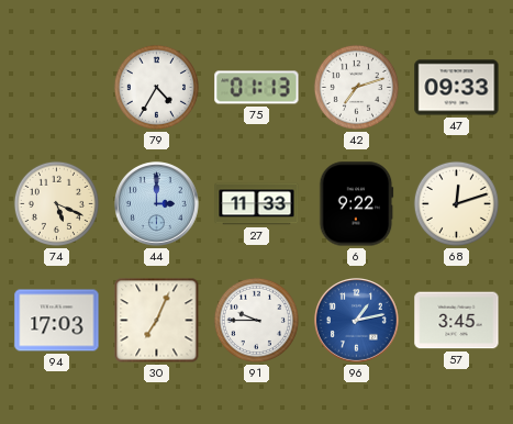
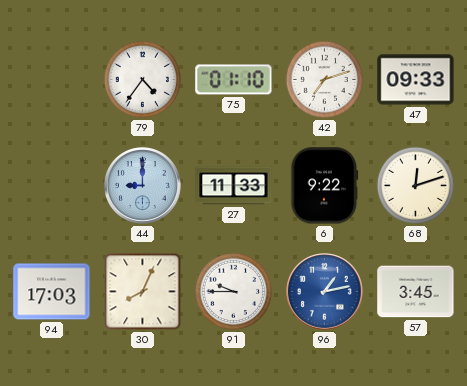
79: 4:35 -> 4:36 (142, 79)
75: 01:13 -> 01:10 (234, 80)
74: 5:19 -> none (56, 203)
44: 3:00 -> 9:00 (143, 186)
30: 7:04 -> 8:04 (143, 292)
